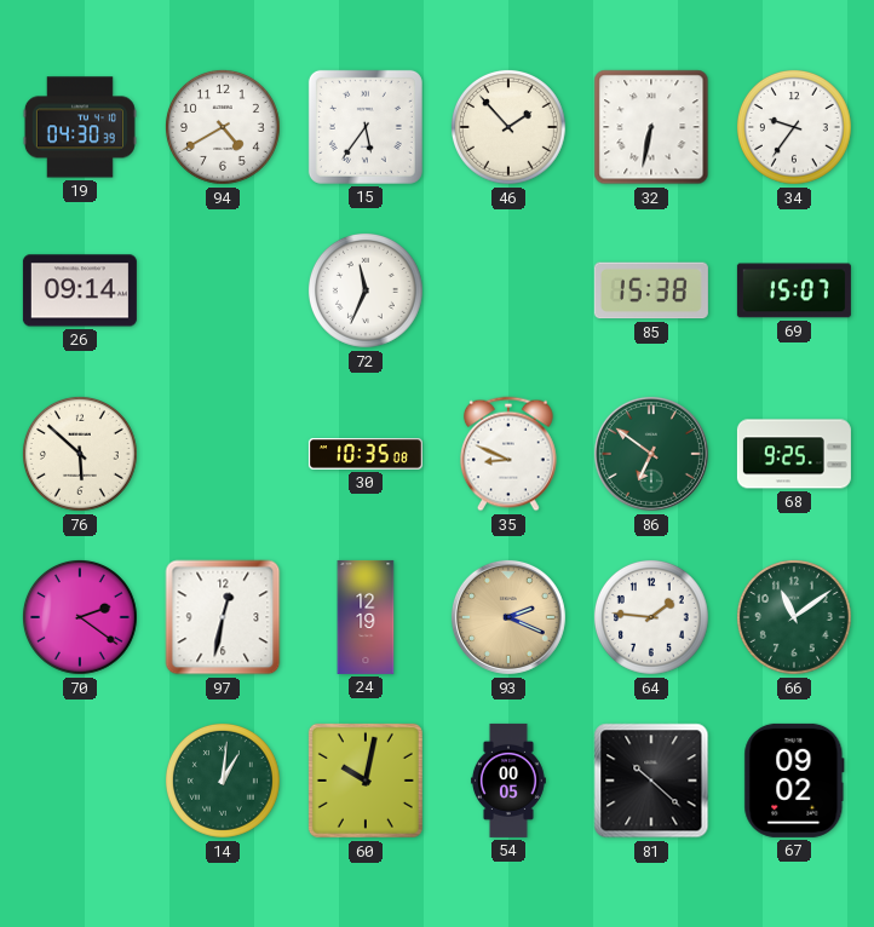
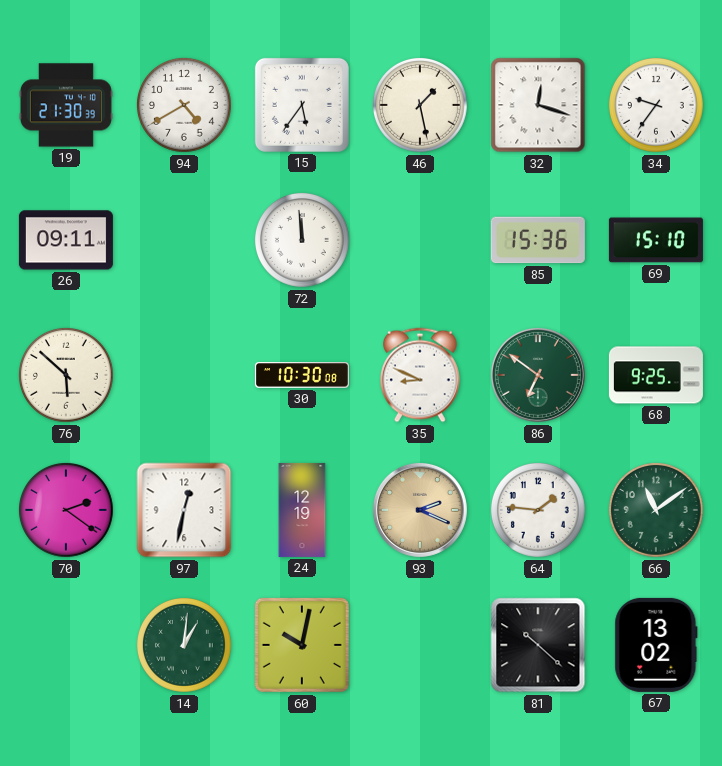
19: 04:30 -> 21:30 (66, 105)
46: 1:53 -> 1:28 (420, 105)
32: 6:32 -> 12:18 (538, 105)
26: 09:14 -> 09:11 (66, 240)
72: 11:34 -> 11:59 (302, 240)
85: 15:38 -> 15:36 (538, 240)
69: 15:07 -> 15:10 (656, 240)
30: 10:35 -> 10:30 (302, 375)
54: 00:05 -> none (508, 781)
67: 09:02 -> 13:02 (656, 645)
